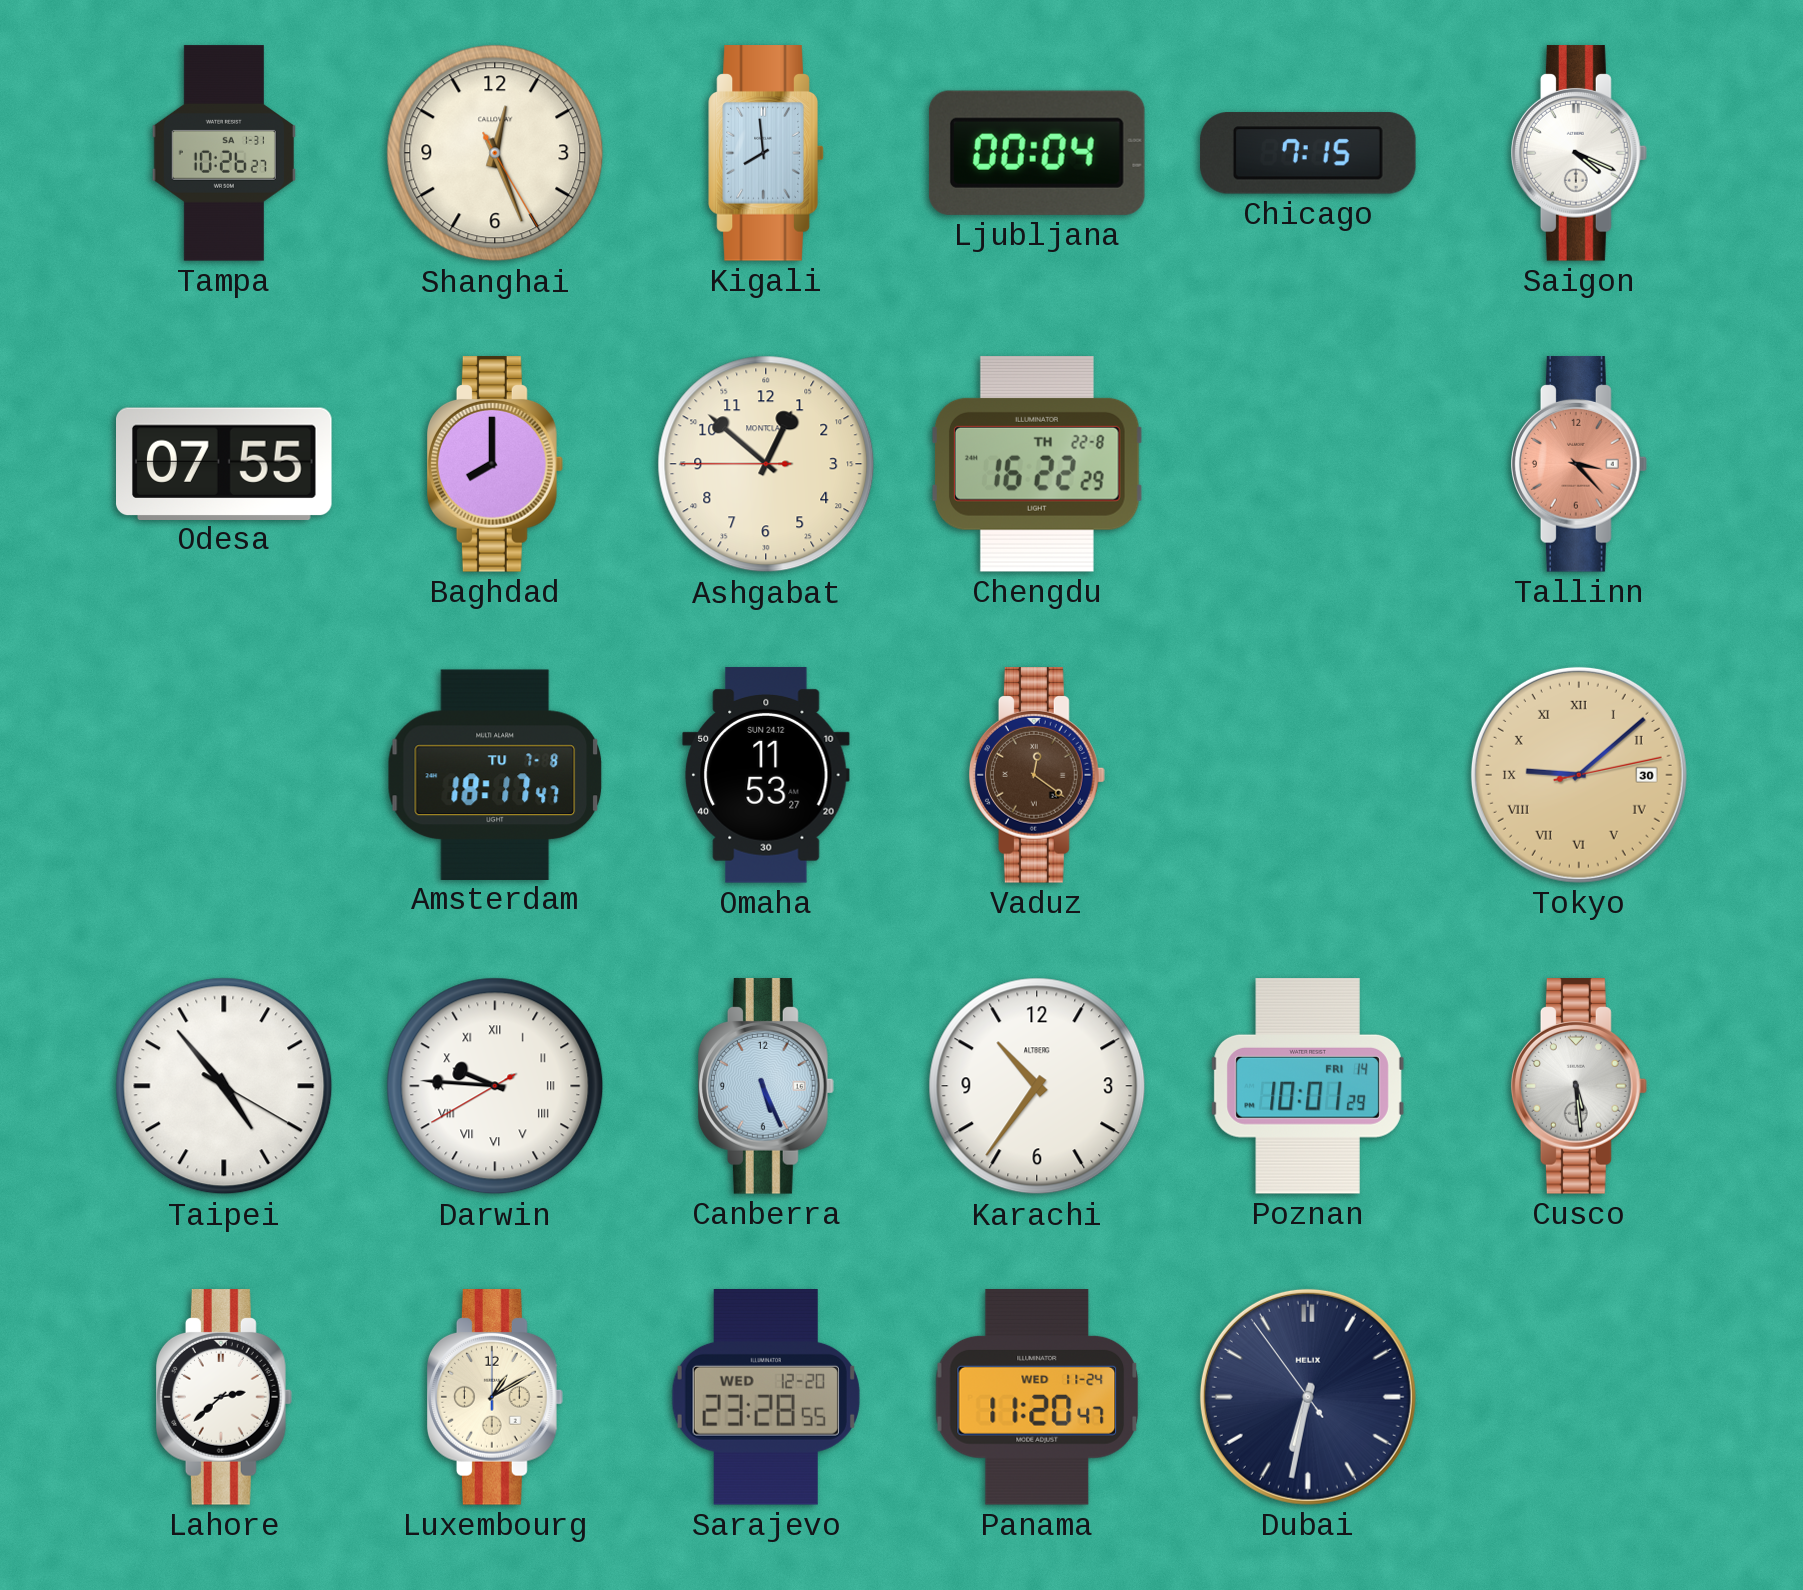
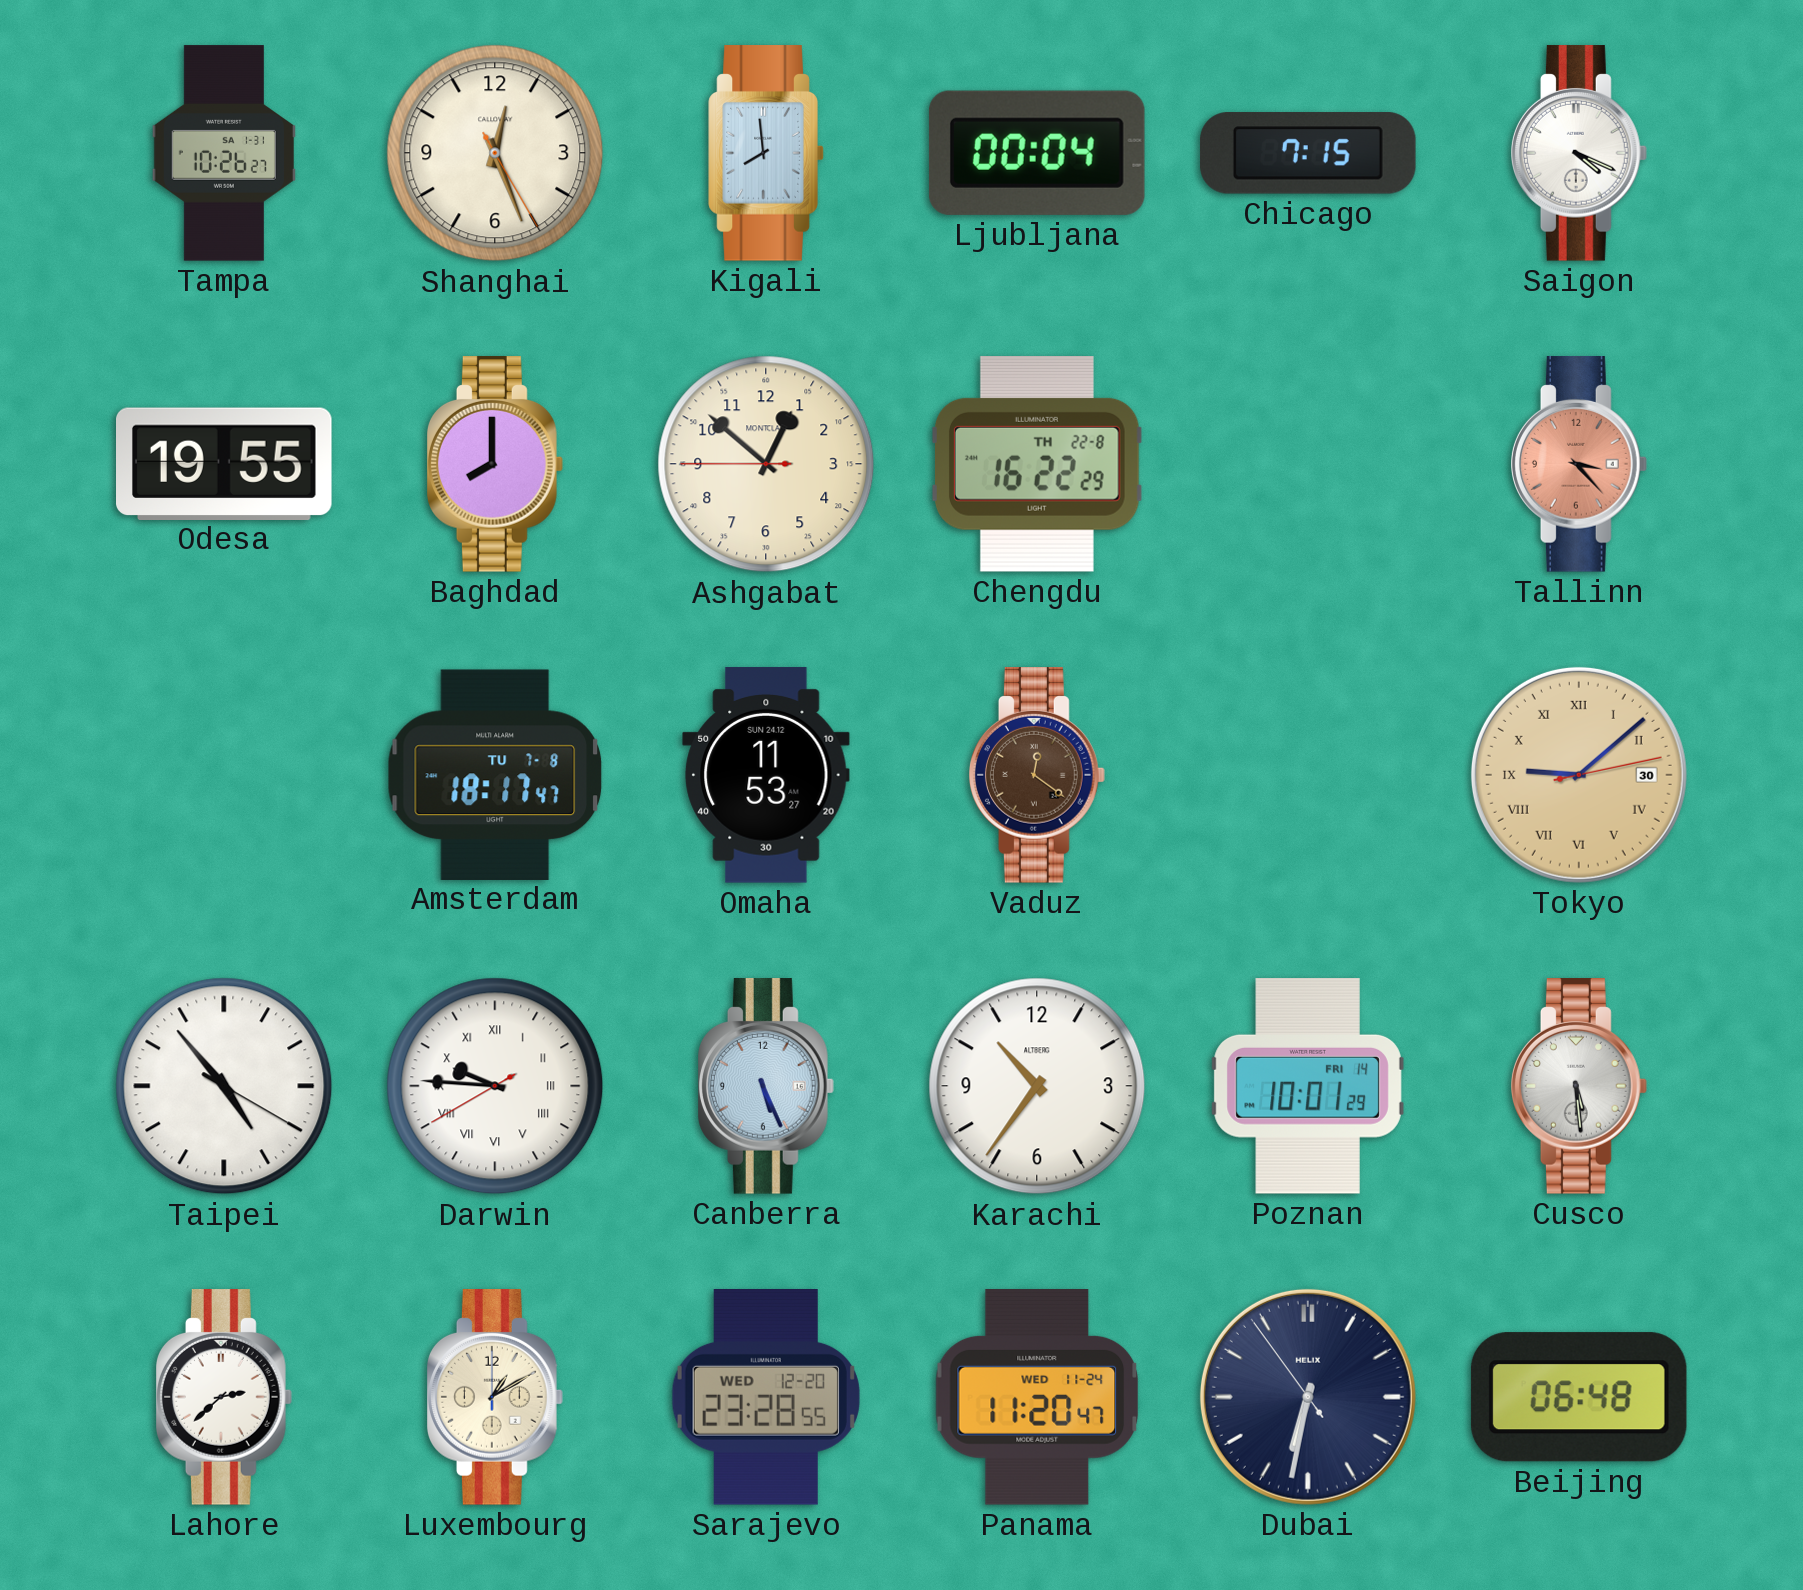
Odesa: 07:55 -> 19:55 (225, 463)
Beijing: none -> 06:48 (1579, 1397)
